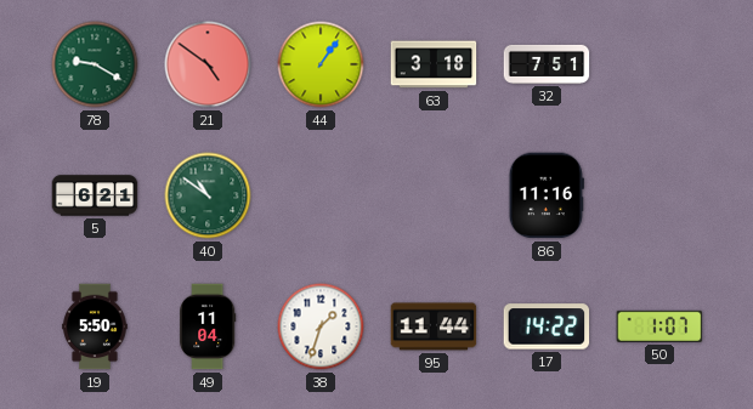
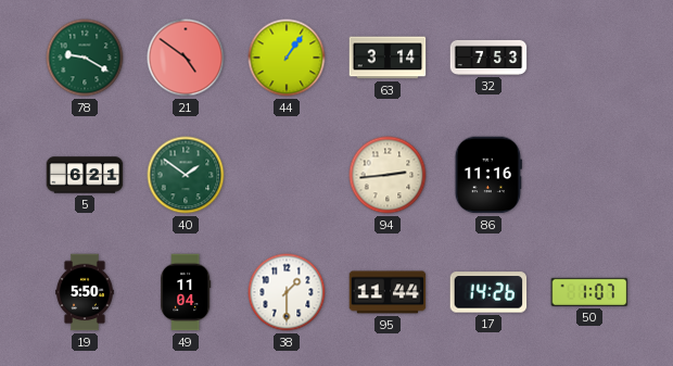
63: 3:18 -> 3:14 (388, 58)
32: 7:51 -> 7:53 (488, 58)
40: 10:51 -> 1:51 (186, 175)
94: none -> 2:44 (388, 175)
38: 1:33 -> 1:30 (287, 292)
17: 14:22 -> 14:26 (488, 292)
